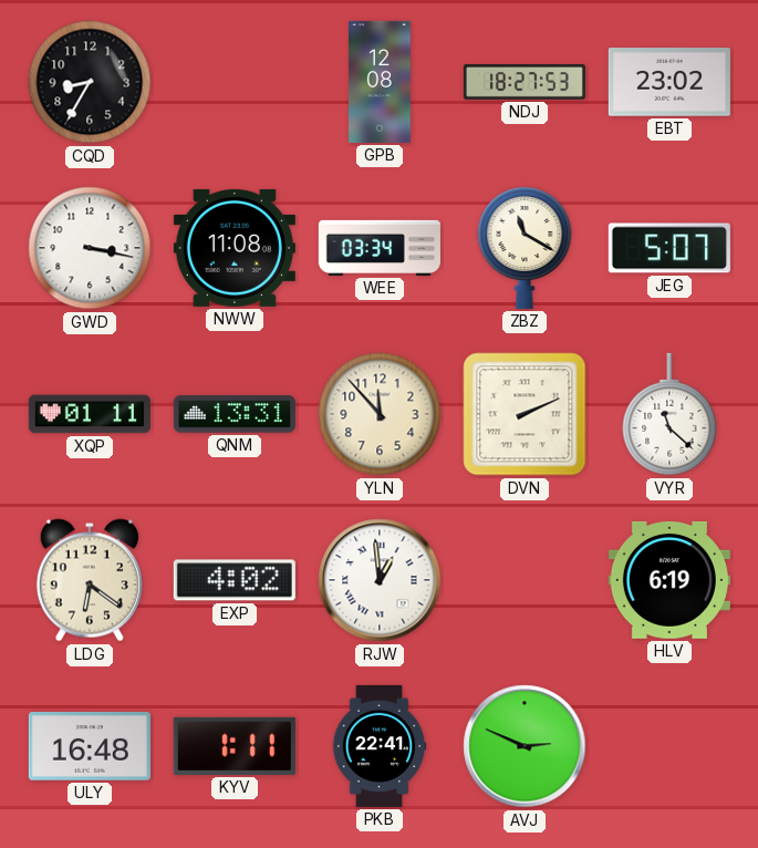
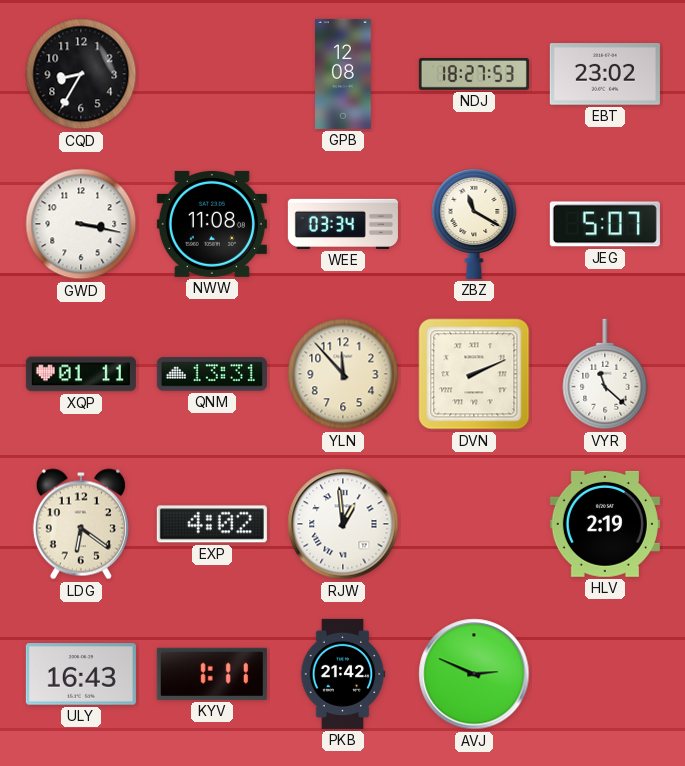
HLV: 6:19 -> 2:19 (605, 524)
ULY: 16:48 -> 16:43 (81, 674)
PKB: 22:41 -> 21:42 (343, 674)
